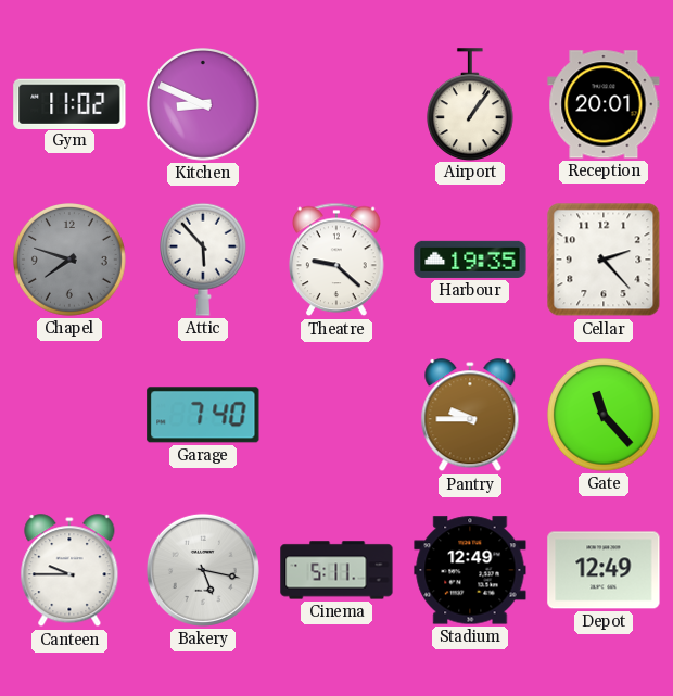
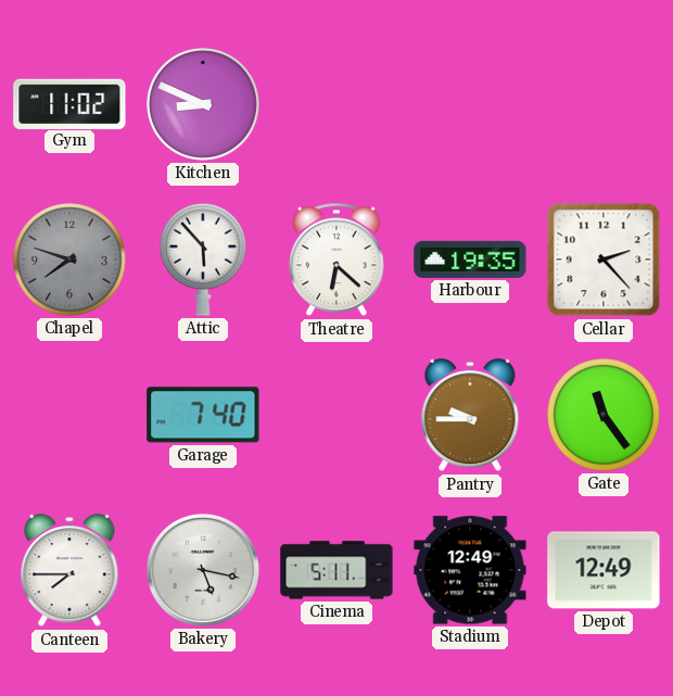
Airport: 1:06 -> none (471, 104)
Reception: 20:01 -> none (604, 104)
Theatre: 9:22 -> 6:22 (336, 260)
Gate: 11:23 -> 11:24 (604, 415)
Canteen: 9:45 -> 7:45 (69, 571)
